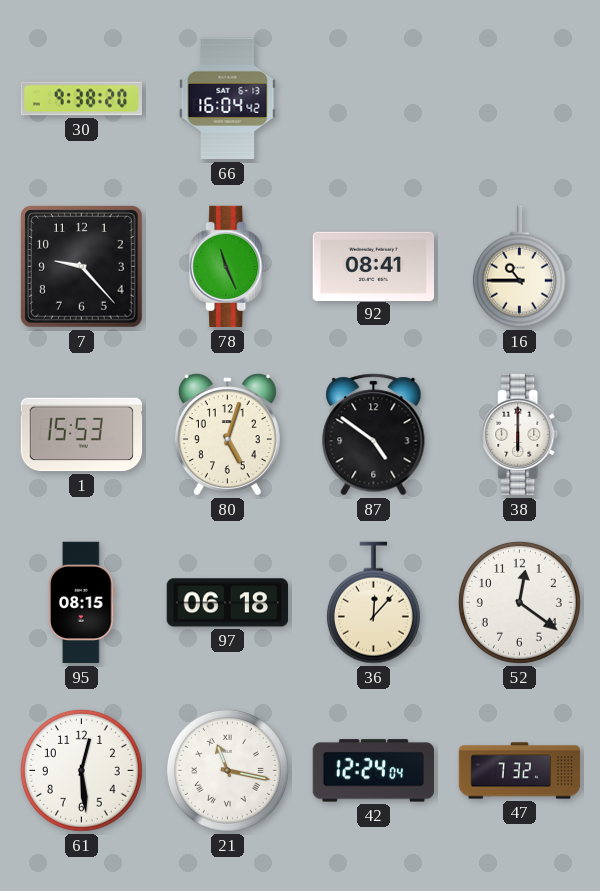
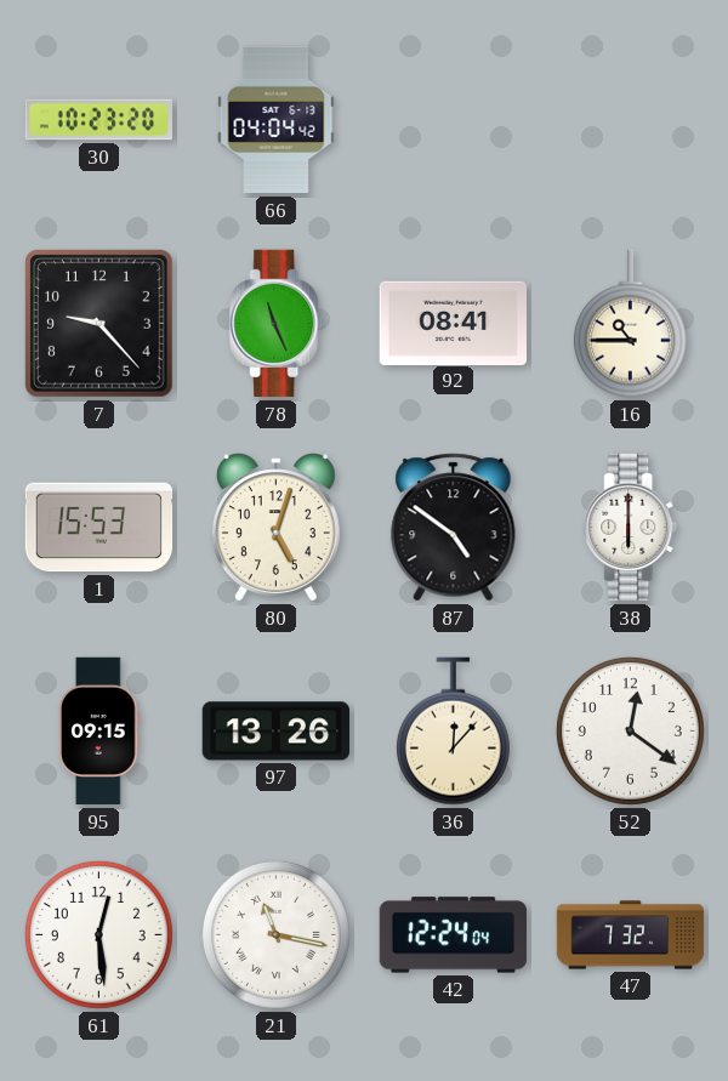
30: 9:38 -> 10:23 (98, 120)
66: 16:04 -> 04:04 (277, 120)
95: 08:15 -> 09:15 (99, 732)
97: 06:18 -> 13:26 (277, 732)
